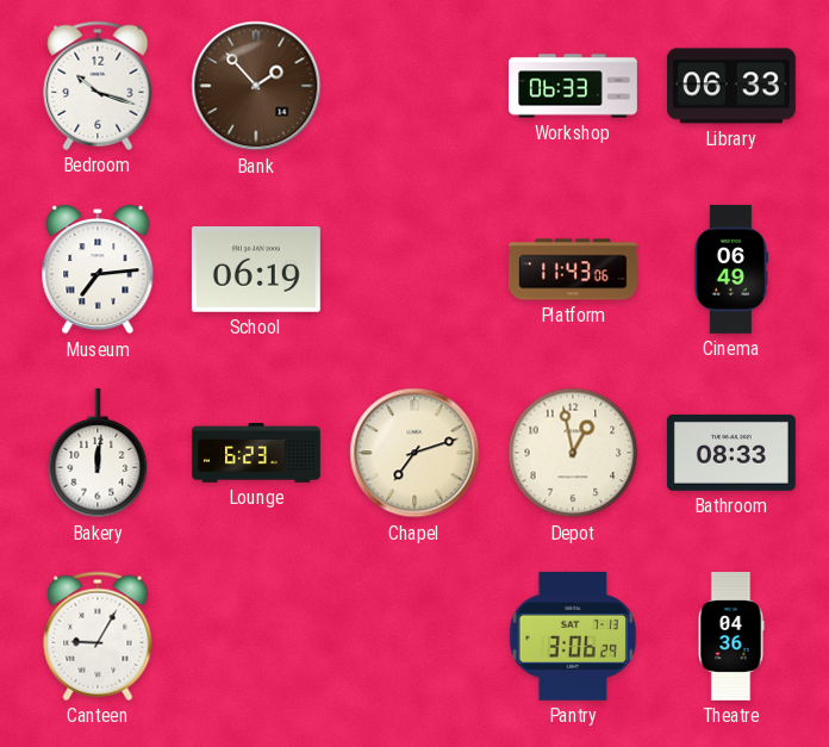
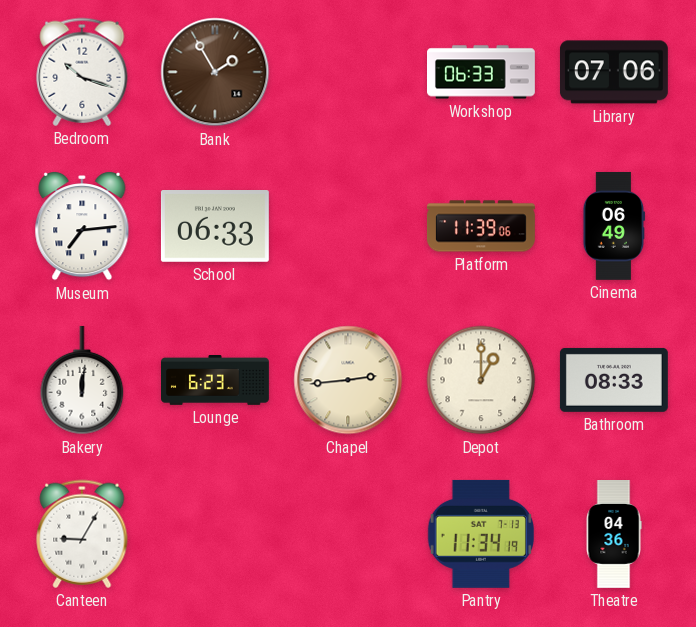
Bank: 1:53 -> 1:55 (215, 72)
Library: 06:33 -> 07:06 (614, 72)
School: 06:19 -> 06:33 (215, 227)
Platform: 11:43 -> 11:39 (481, 226)
Chapel: 7:12 -> 2:44 (348, 380)
Depot: 12:58 -> 1:00 (481, 380)
Pantry: 3:06 -> 11:34 (481, 534)
